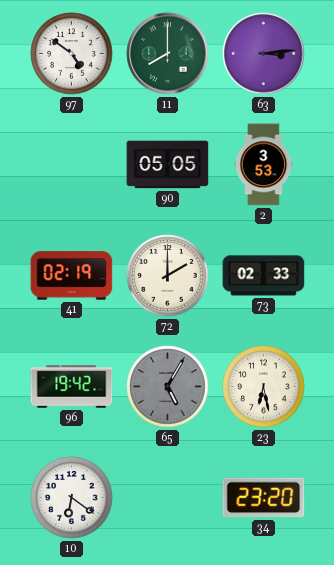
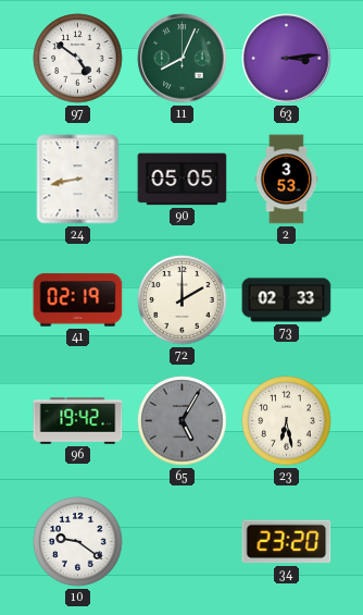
11: 8:00 -> 8:04 (183, 59)
24: none -> 8:43 (78, 180)
10: 6:21 -> 9:21 (78, 542)
